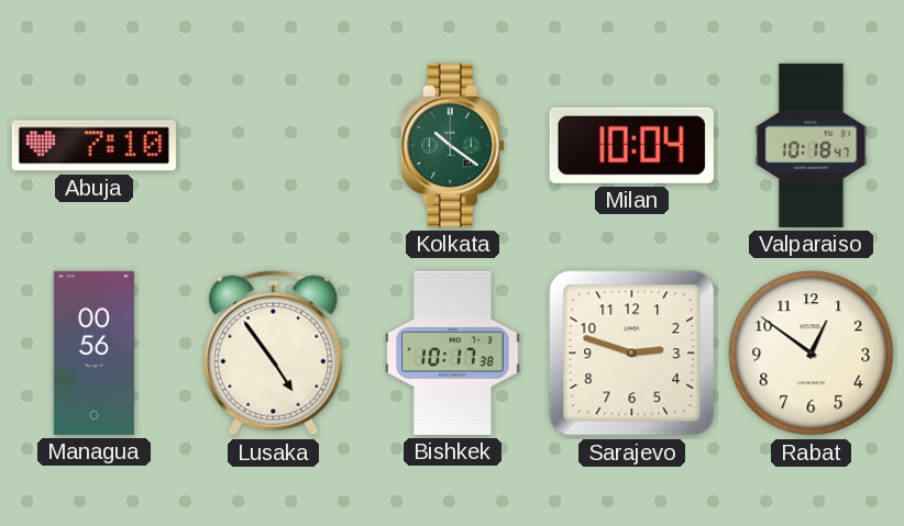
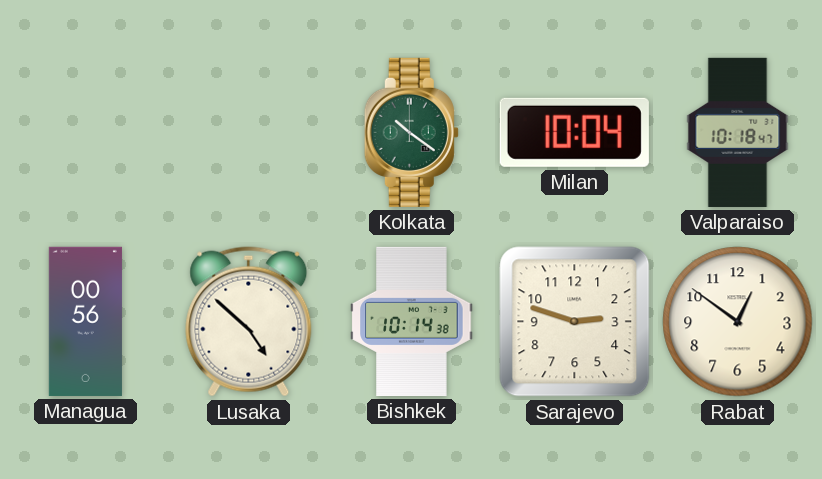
Abuja: 7:10 -> none (93, 146)
Lusaka: 4:54 -> 4:52 (249, 322)
Bishkek: 10:17 -> 10:14 (412, 321)
